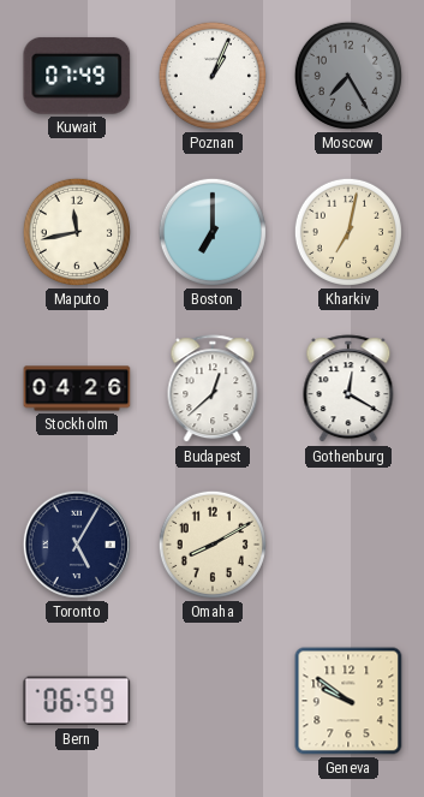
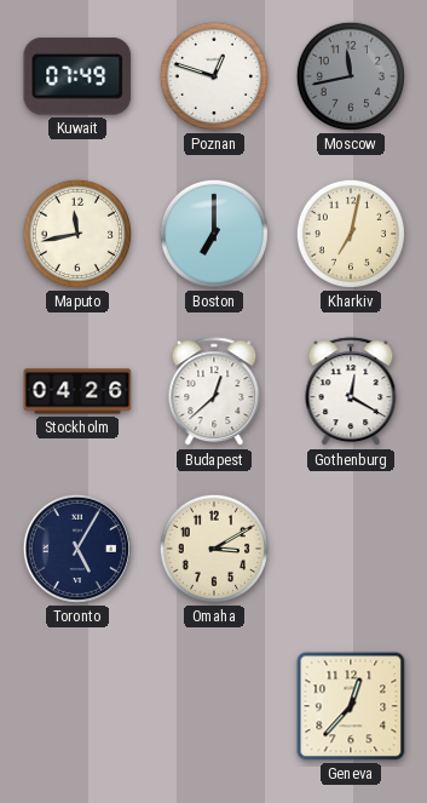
Poznan: 1:04 -> 12:48 (214, 76)
Moscow: 7:25 -> 11:43 (351, 76)
Omaha: 8:10 -> 3:10 (214, 549)
Bern: 06:59 -> none (77, 701)
Geneva: 9:51 -> 12:37 (351, 706)
